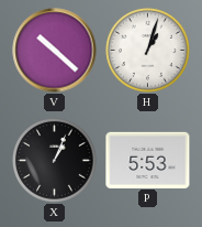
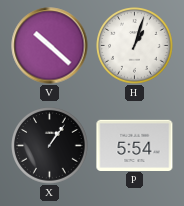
X: 1:04 -> 1:06 (50, 146)
P: 5:53 -> 5:54 (135, 145)
